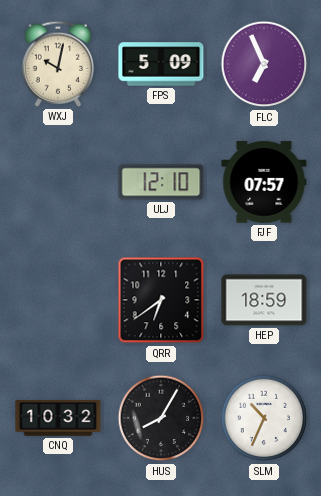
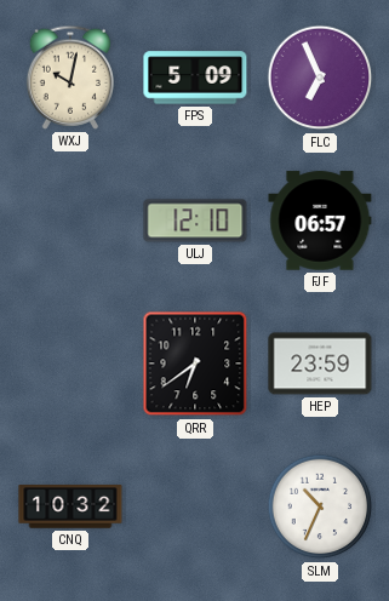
FJF: 07:57 -> 06:57 (320, 221)
HEP: 18:59 -> 23:59 (320, 364)
HUS: 8:05 -> none (161, 418)
